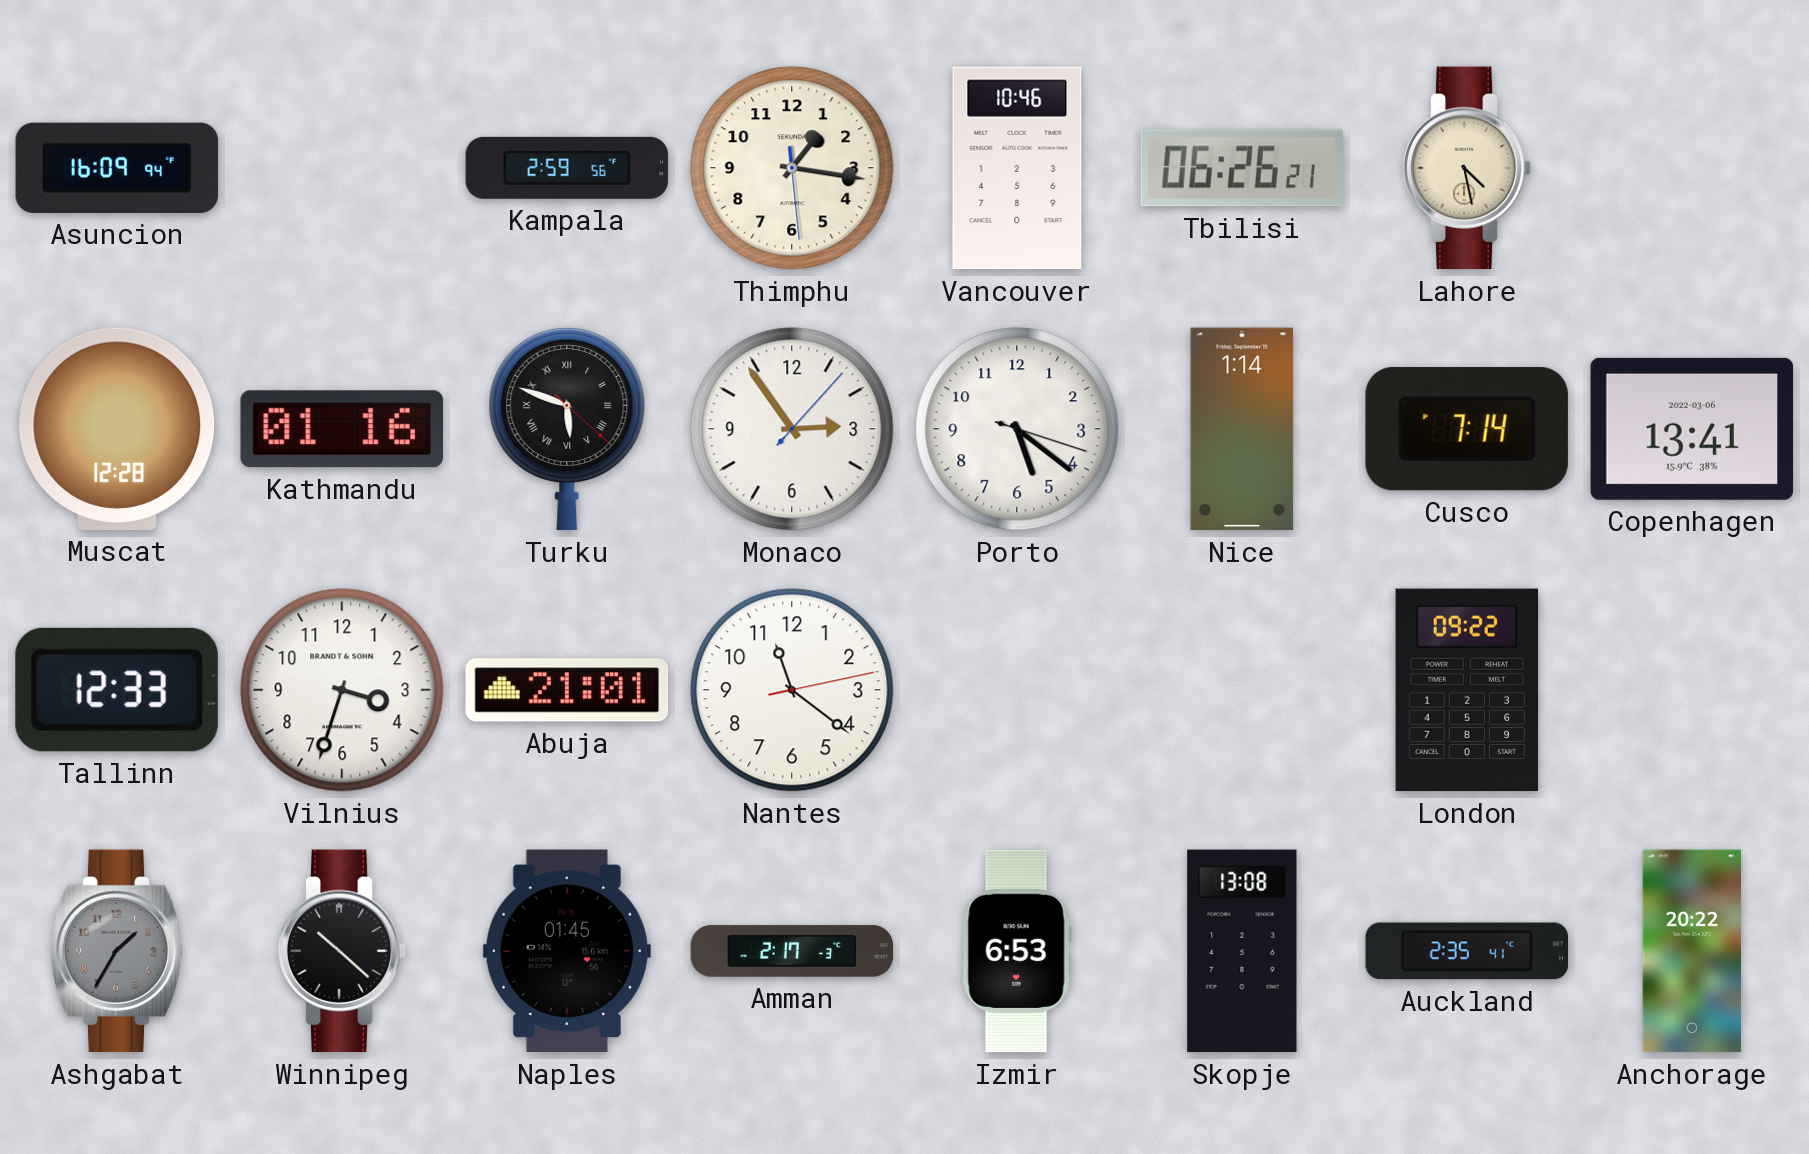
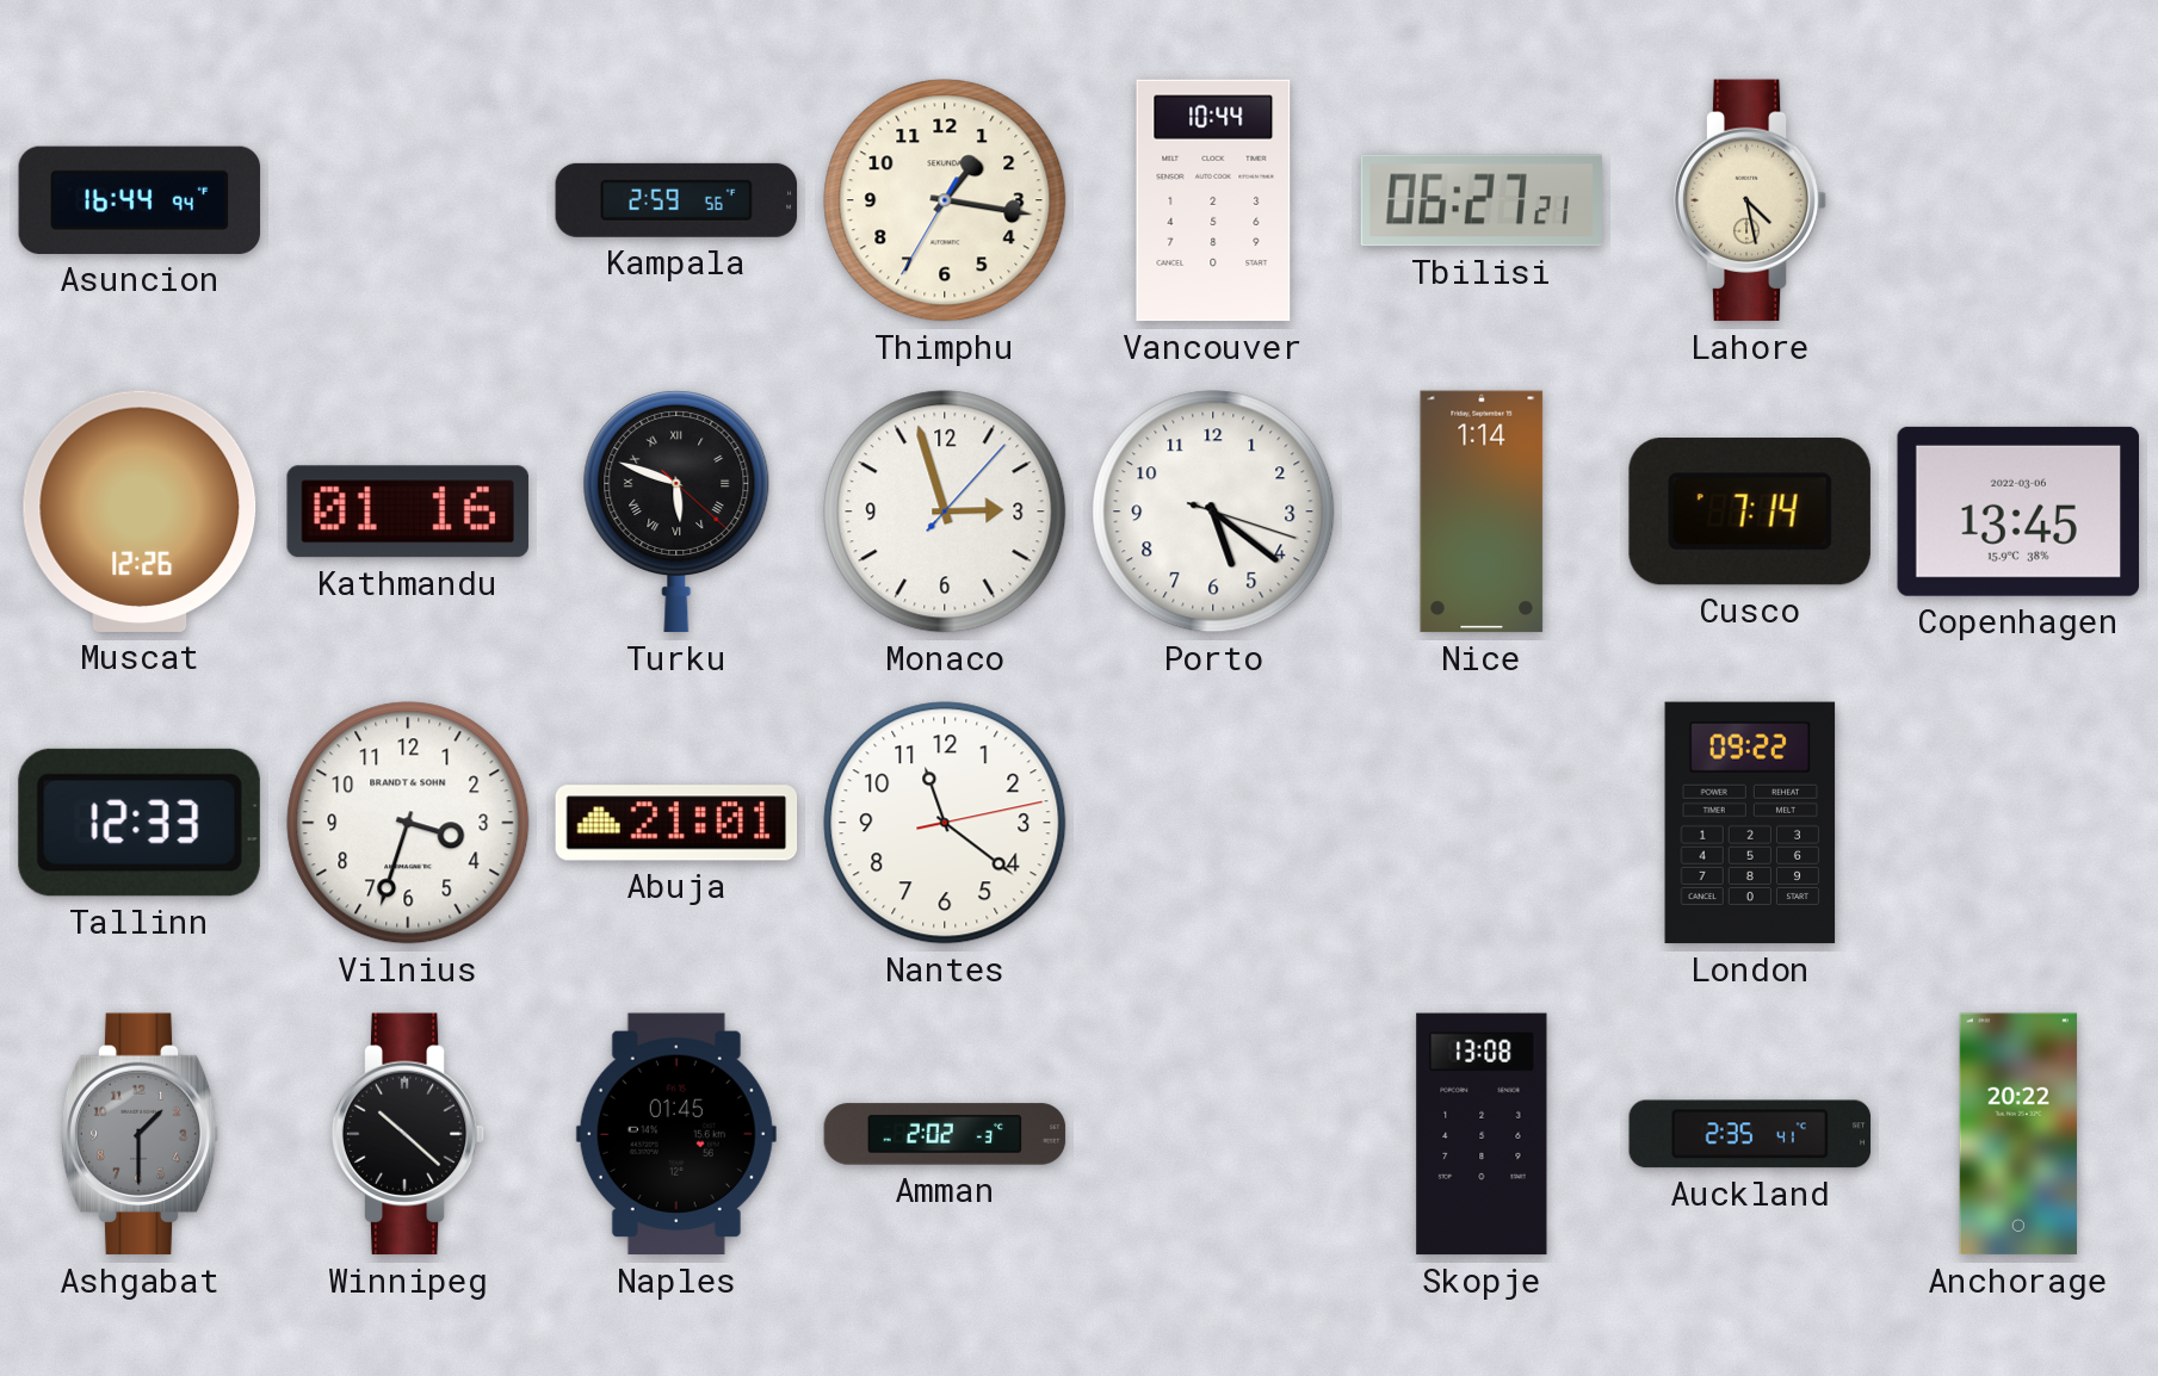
Asuncion: 16:09 -> 16:44 (140, 200)
Thimphu: 1:16:29 -> 1:16:35 (945, 200)
Vancouver: 10:46 -> 10:44 (1213, 200)
Tbilisi: 06:26 -> 06:27 (1480, 200)
Muscat: 12:28 -> 12:26 (140, 512)
Monaco: 2:54 -> 2:57 (945, 512)
Copenhagen: 13:41 -> 13:45 (2017, 512)
Ashgabat: 1:35 -> 1:30 (140, 1134)
Amman: 2:17 -> 2:02 (945, 1134)
Izmir: 6:53 -> none (1017, 951)
